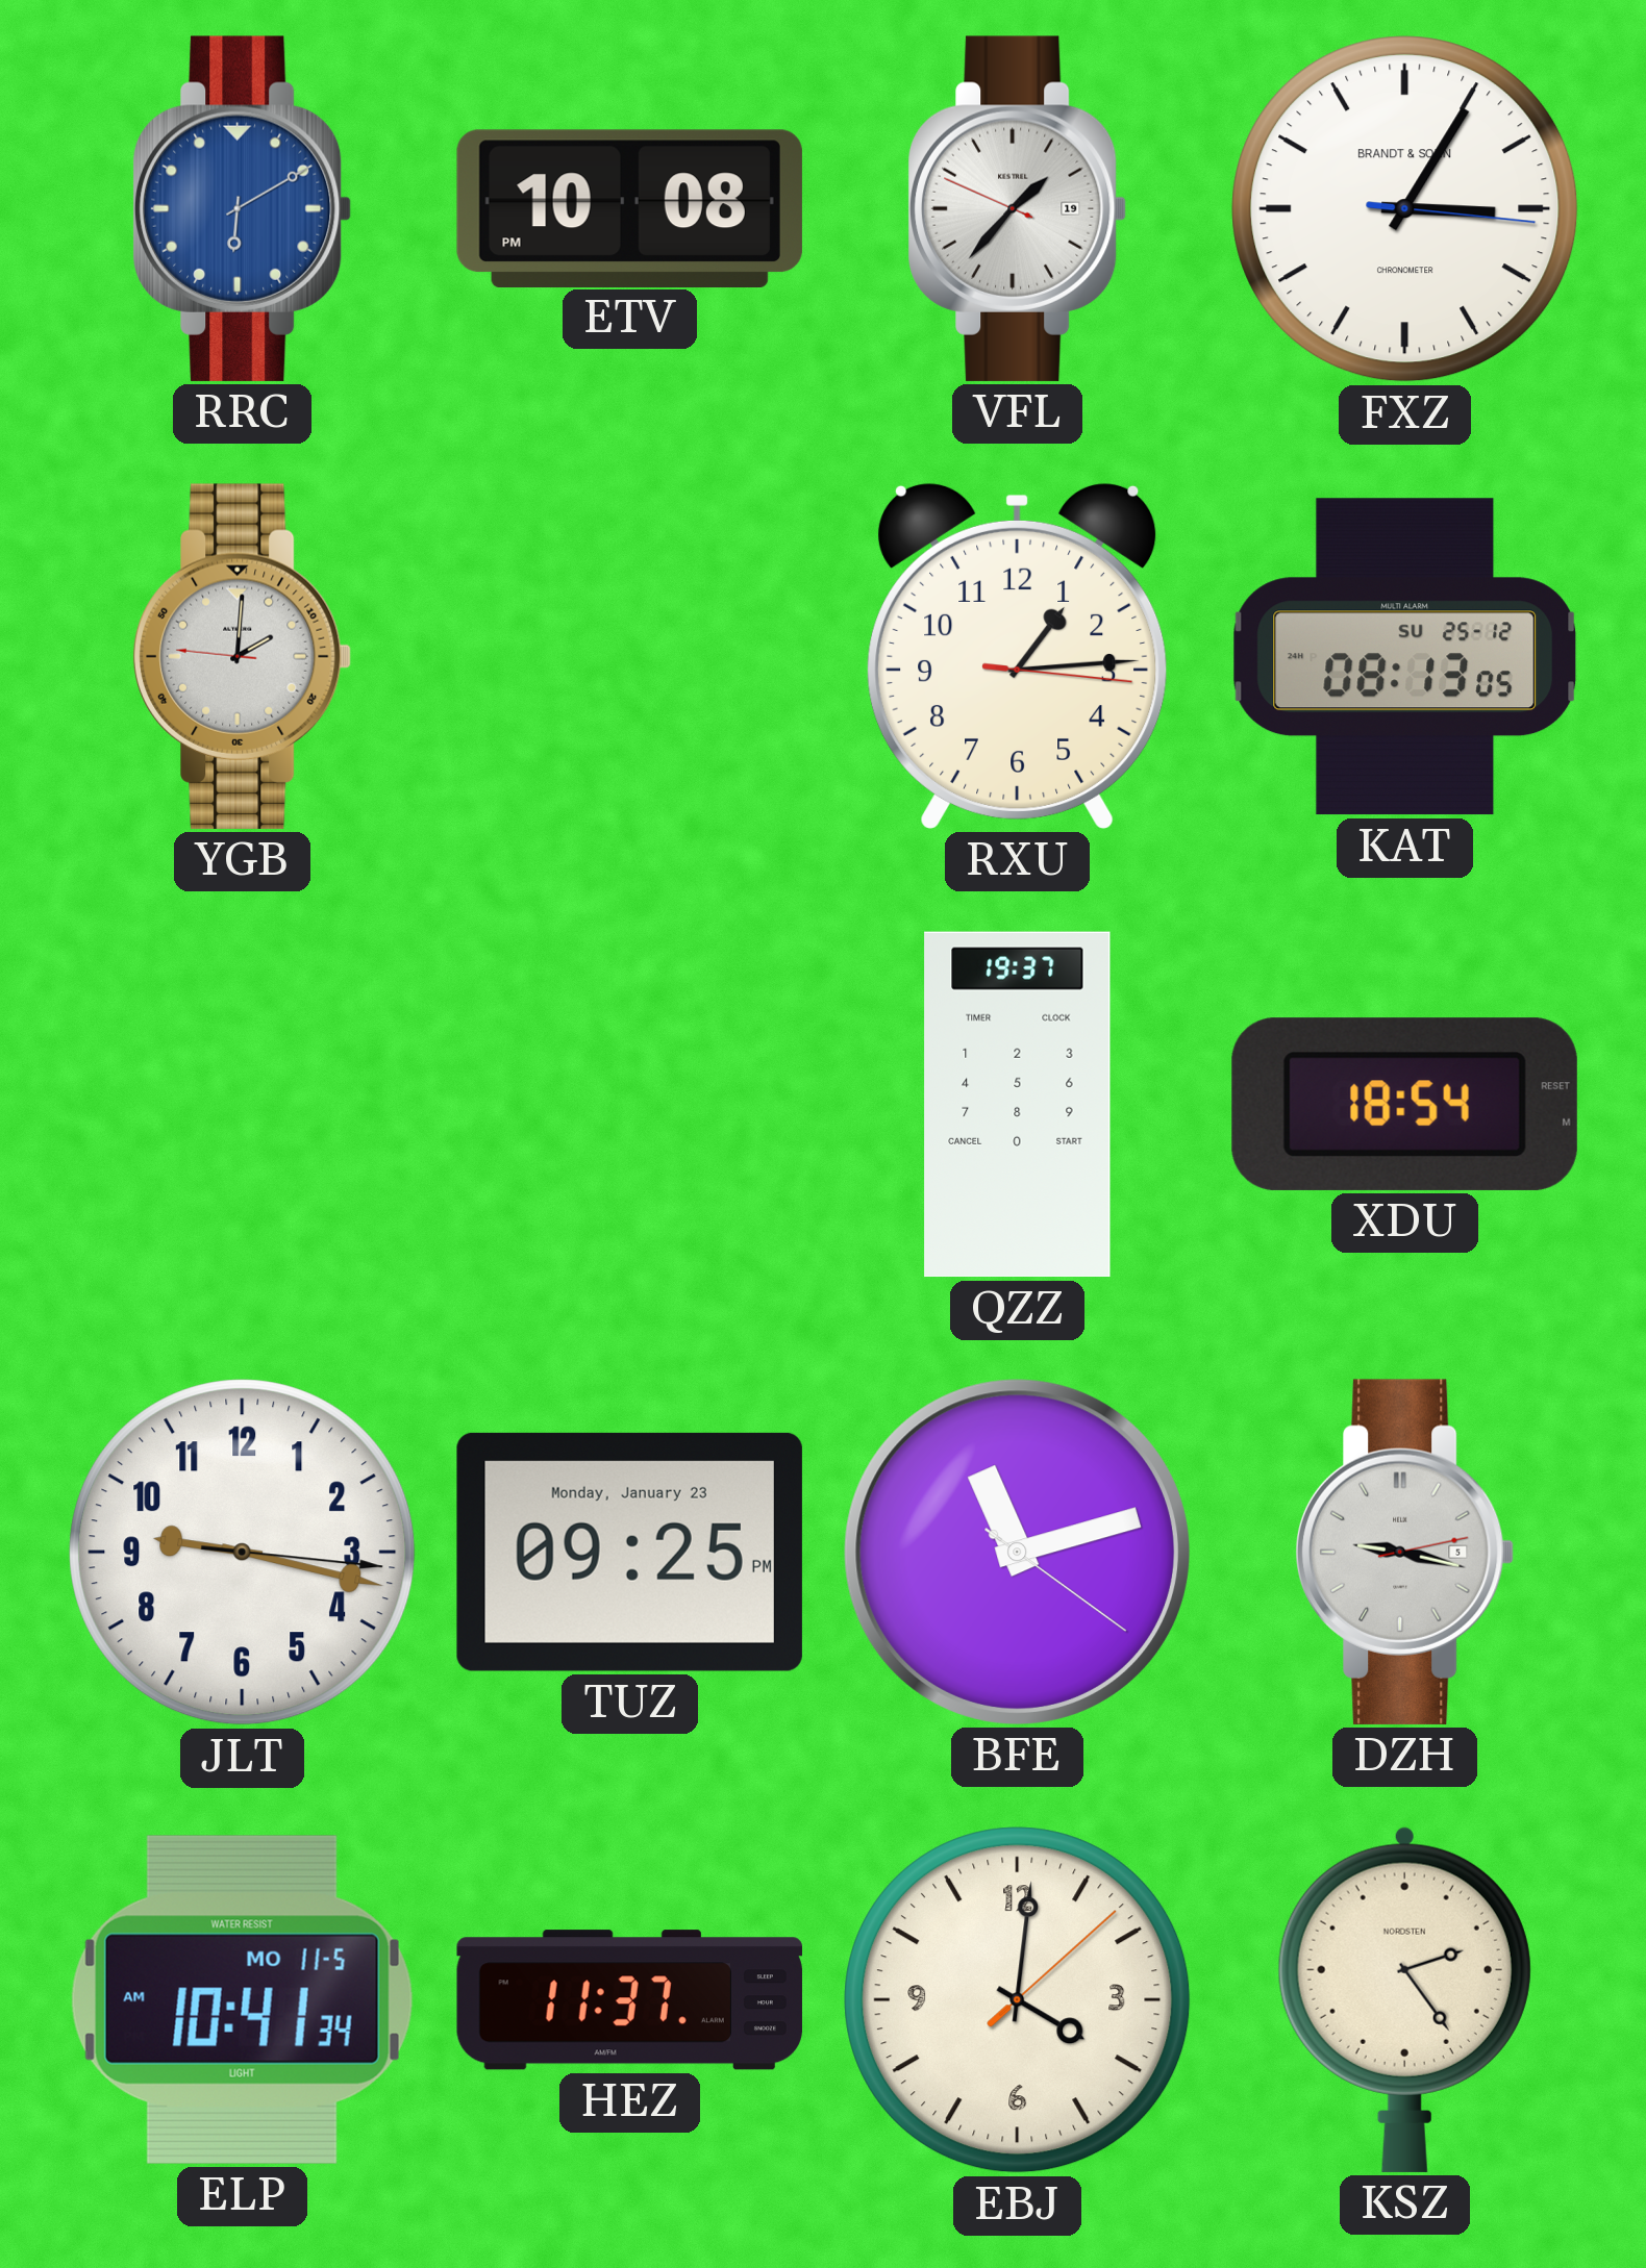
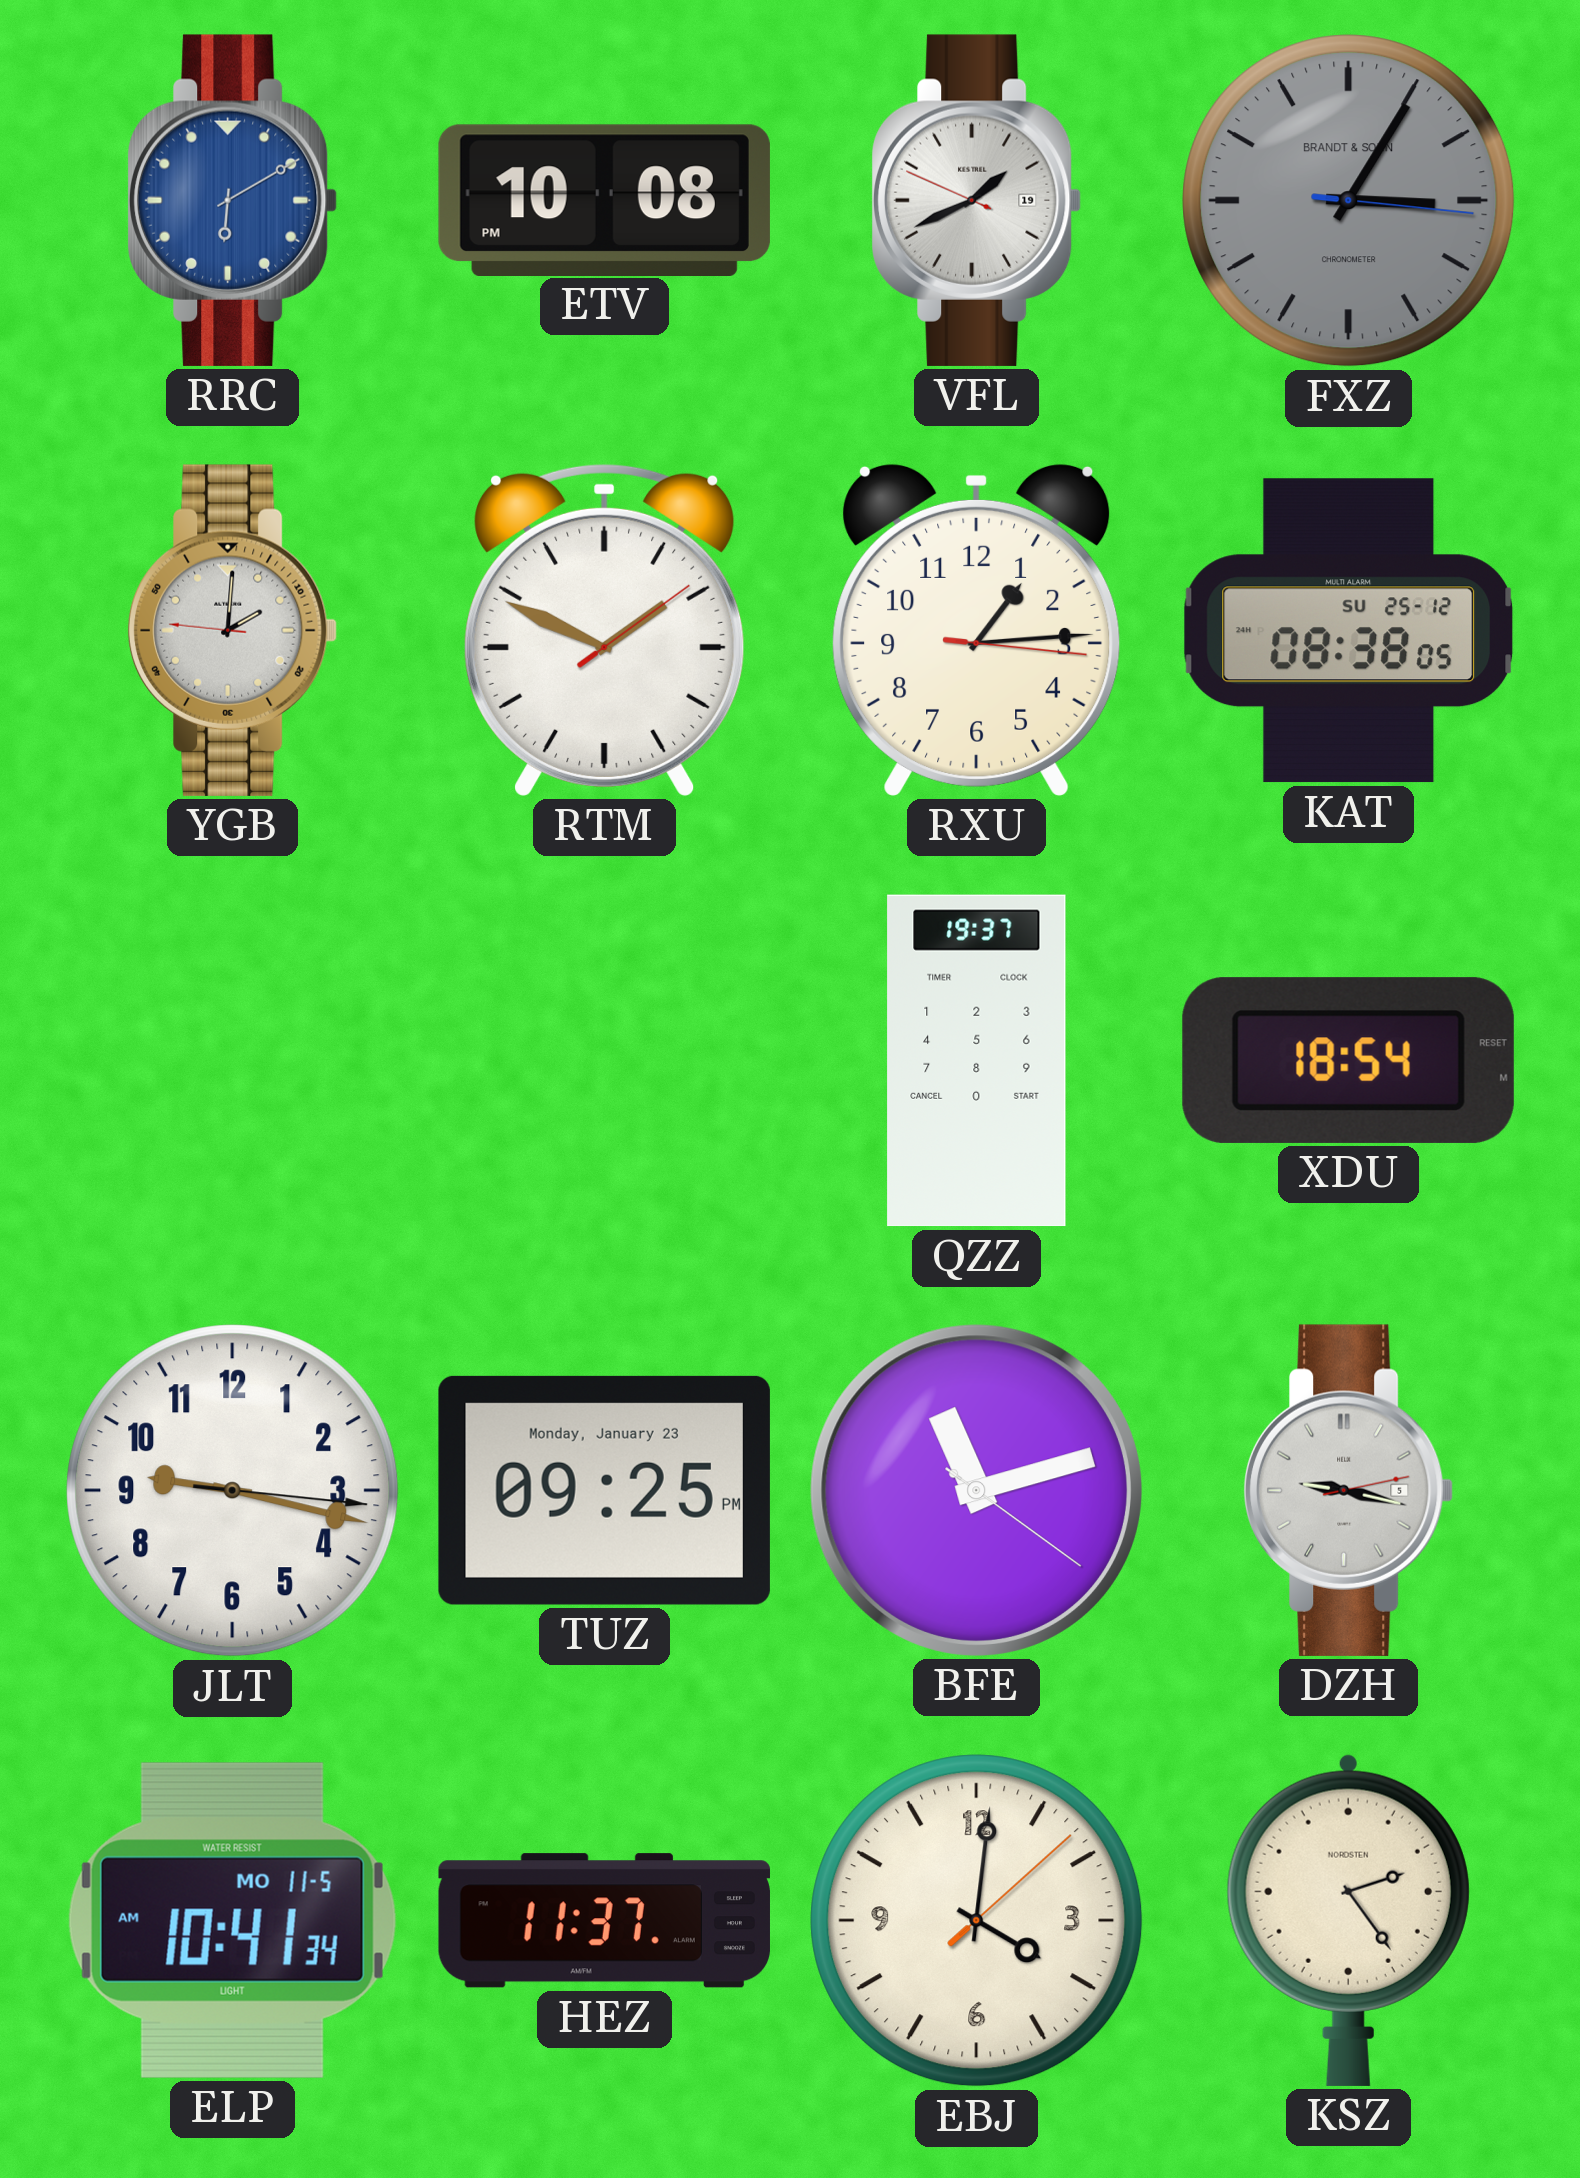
VFL: 1:36 -> 1:40 (977, 200)
FXZ dial: white -> grey (1349, 201)
RTM: none -> 1:49 (605, 630)
KAT: 08:13 -> 08:38 (1349, 631)
